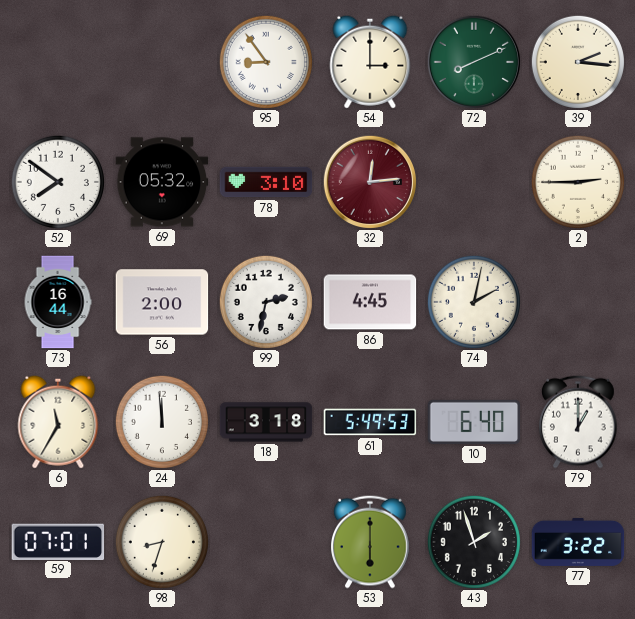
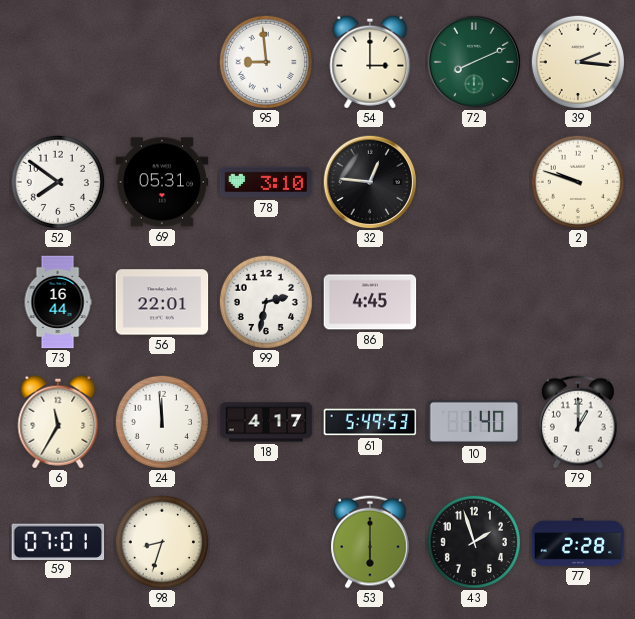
95: 8:54 -> 8:59 (266, 62)
69: 05:32 -> 05:31 (162, 182)
32: 12:14 -> 12:46 (369, 181)
32 dial: burgundy -> black (369, 181)
2: 2:45 -> 9:48 (578, 182)
56: 2:00 -> 22:01 (162, 302)
74: 2:02 -> none (474, 302)
18: 3:18 -> 4:17 (266, 422)
10: 6:40 -> 1:40 (474, 422)
77: 3:22 -> 2:28 (578, 542)
